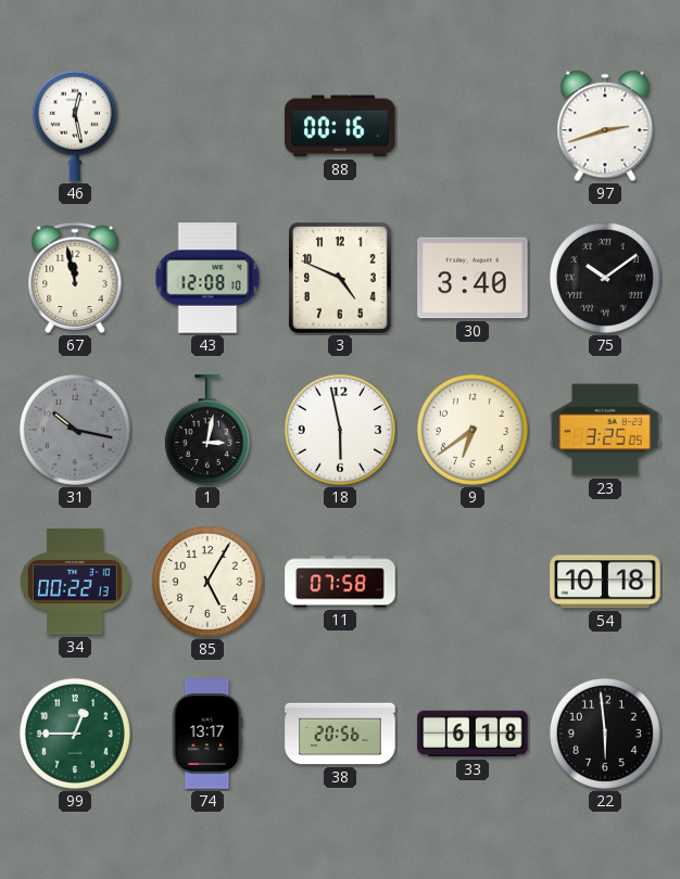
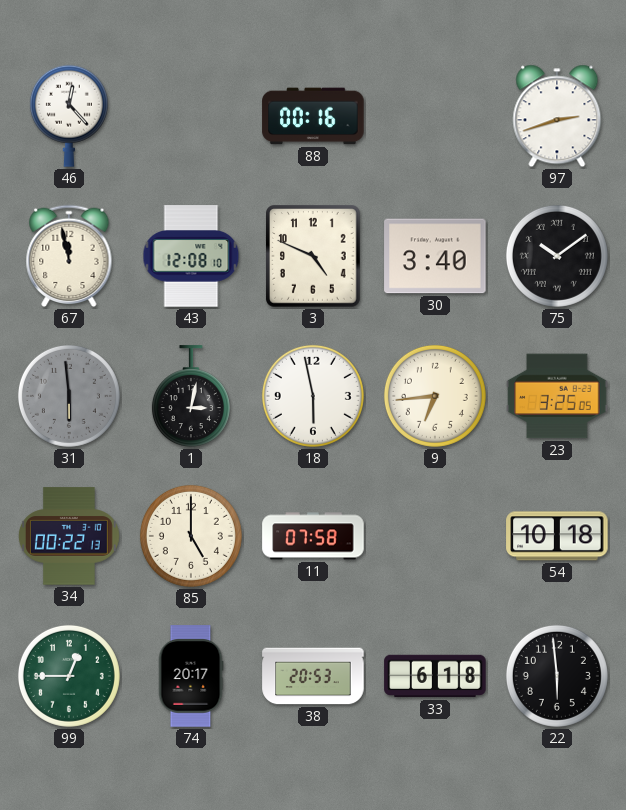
46: 12:28 -> 12:23 (69, 116)
31: 10:17 -> 5:59 (69, 396)
9: 6:39 -> 6:44 (435, 396)
85: 5:05 -> 5:00 (191, 536)
74: 13:17 -> 20:17 (191, 676)
38: 20:56 -> 20:53 (313, 676)
